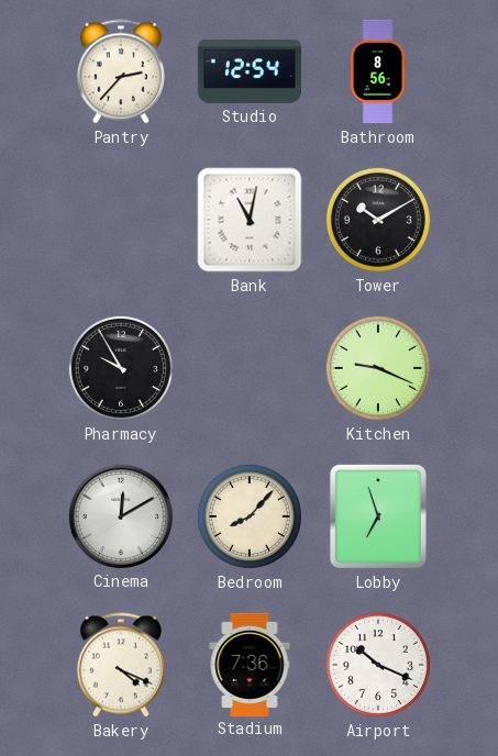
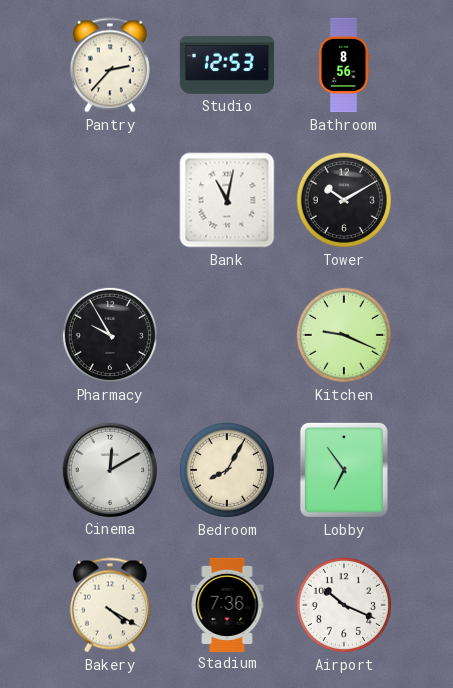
Studio: 12:54 -> 12:53 (227, 65)
Bedroom: 8:07 -> 8:05 (227, 470)
Lobby: 6:57 -> 6:54 (344, 470)
Bakery: 4:19 -> 4:20 (110, 605)
